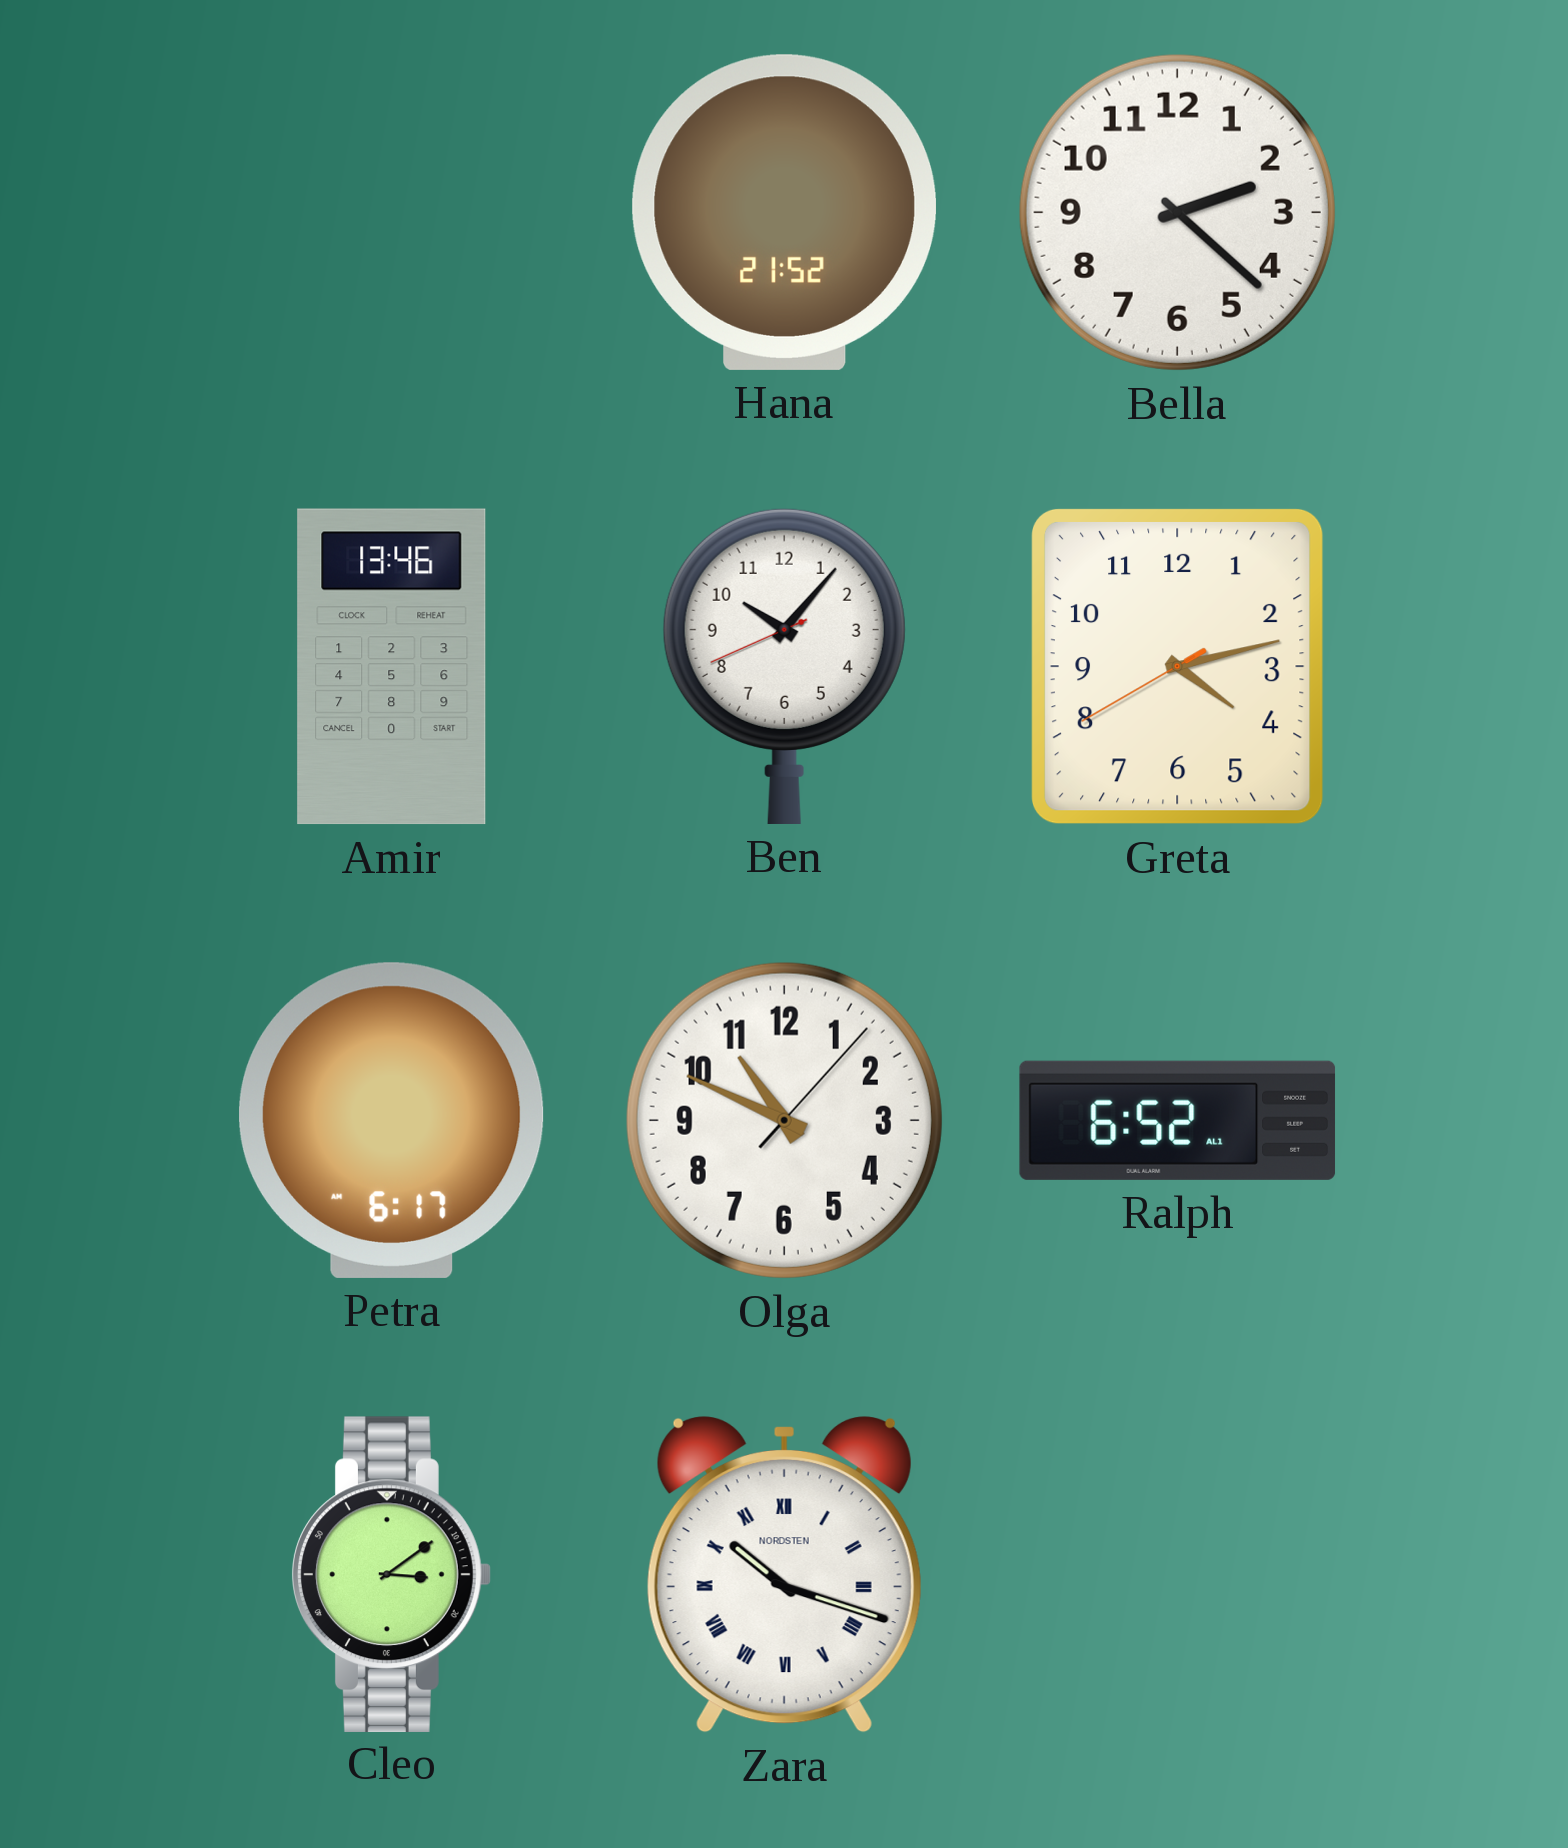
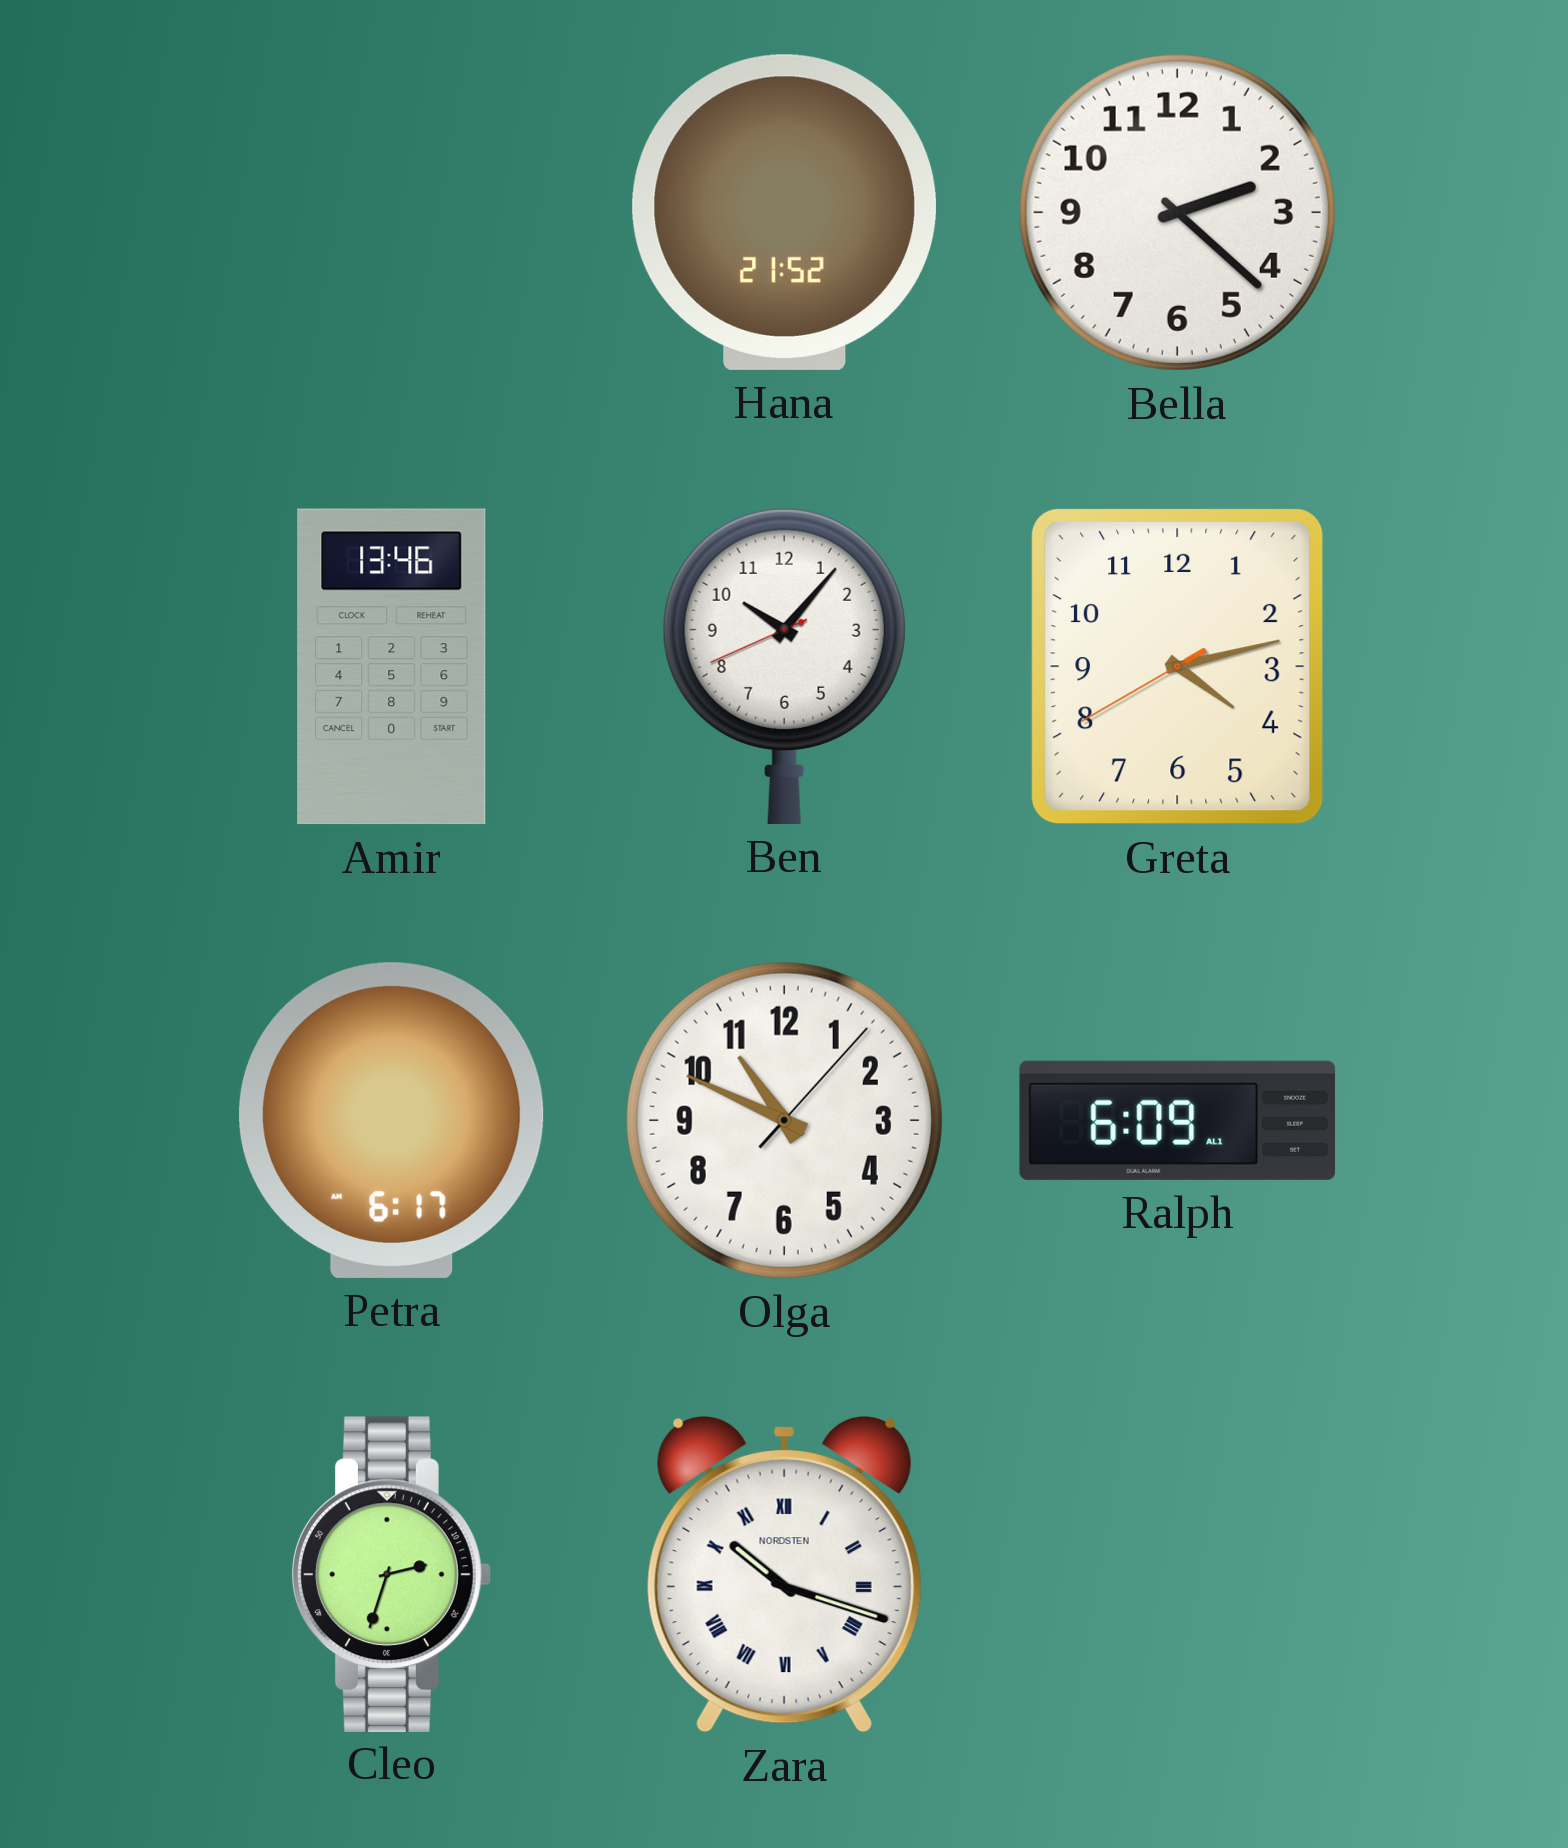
Ralph: 6:52 -> 6:09 (1178, 1120)
Cleo: 3:09 -> 2:33 (392, 1574)
